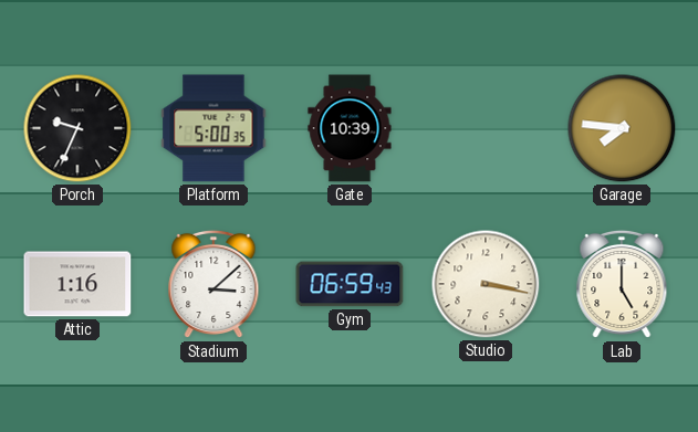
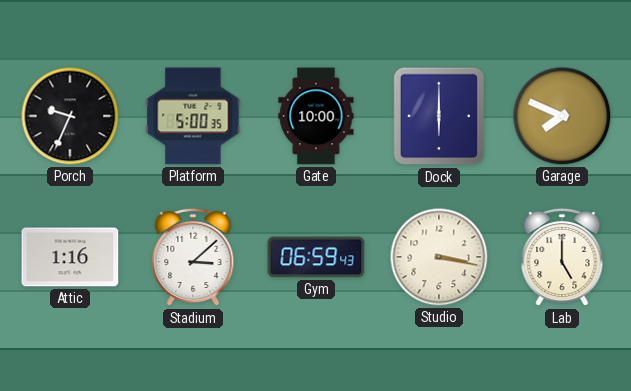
Gate: 10:39 -> 10:00 (316, 116)
Dock: none -> 6:00 (439, 116)
Garage: 7:46 -> 7:49 (562, 116)
